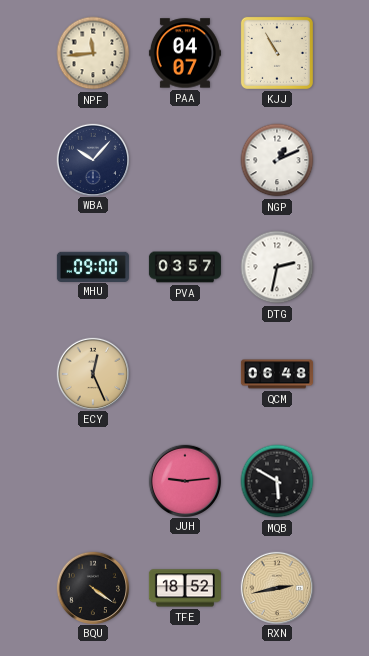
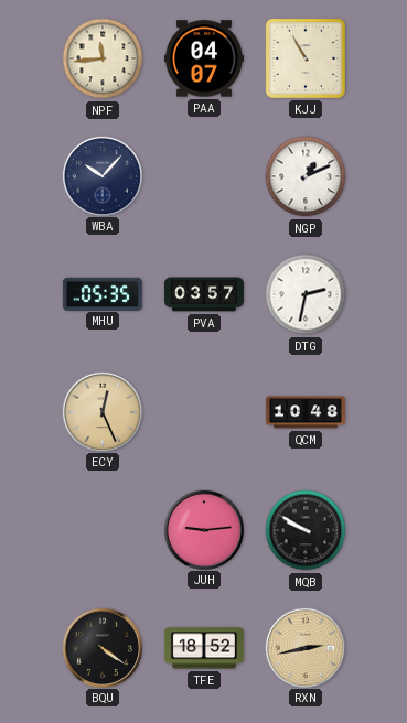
MHU: 09:00 -> 05:35 (103, 293)
QCM: 06:48 -> 10:48 (306, 412)
MQB: 5:50 -> 9:50 (306, 530)
